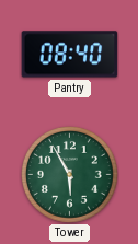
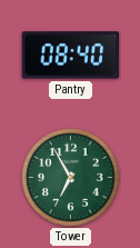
Tower: 5:55 -> 6:55 (71, 178)
